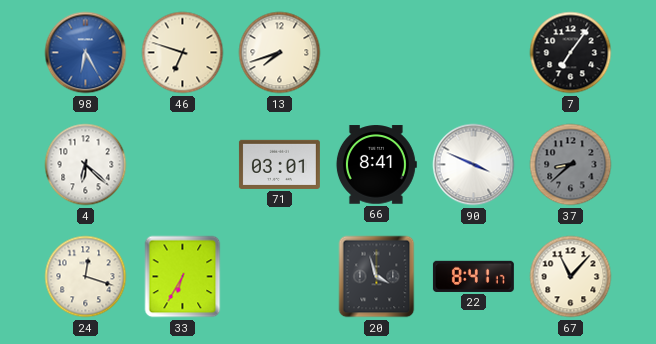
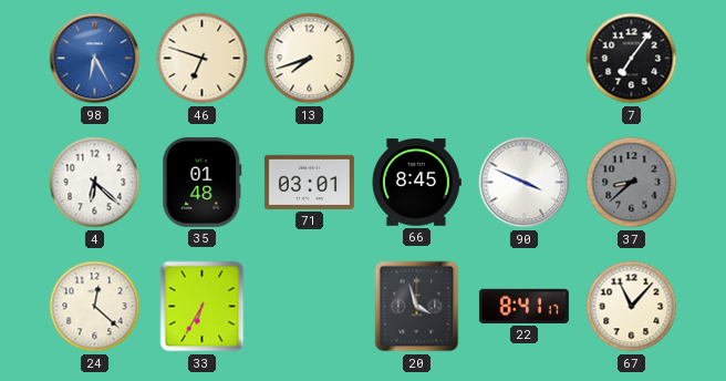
35: none -> 01:48 (203, 182)
66: 8:41 -> 8:45 (416, 183)
24: 12:18 -> 12:22 (95, 307)
